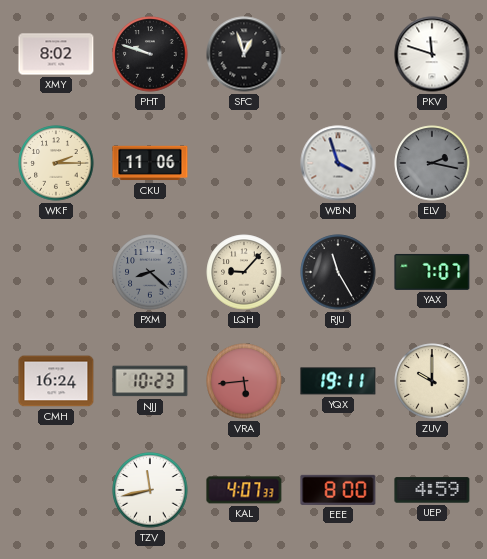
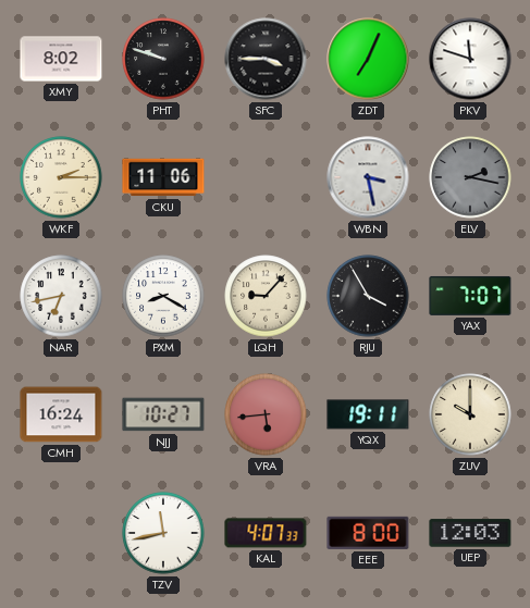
SFC: 12:57 -> 3:45 (266, 59)
ZDT: none -> 7:04 (368, 59)
WBN: 3:57 -> 3:28 (368, 177)
NAR: none -> 6:43 (61, 296)
PXM: 8:22 -> 8:20 (163, 296)
PXM dial: grey -> white (163, 296)
RJU: 11:25 -> 3:55 (368, 296)
NJJ: 10:23 -> 10:27 (163, 414)
UEP: 4:59 -> 12:03 (470, 533)
